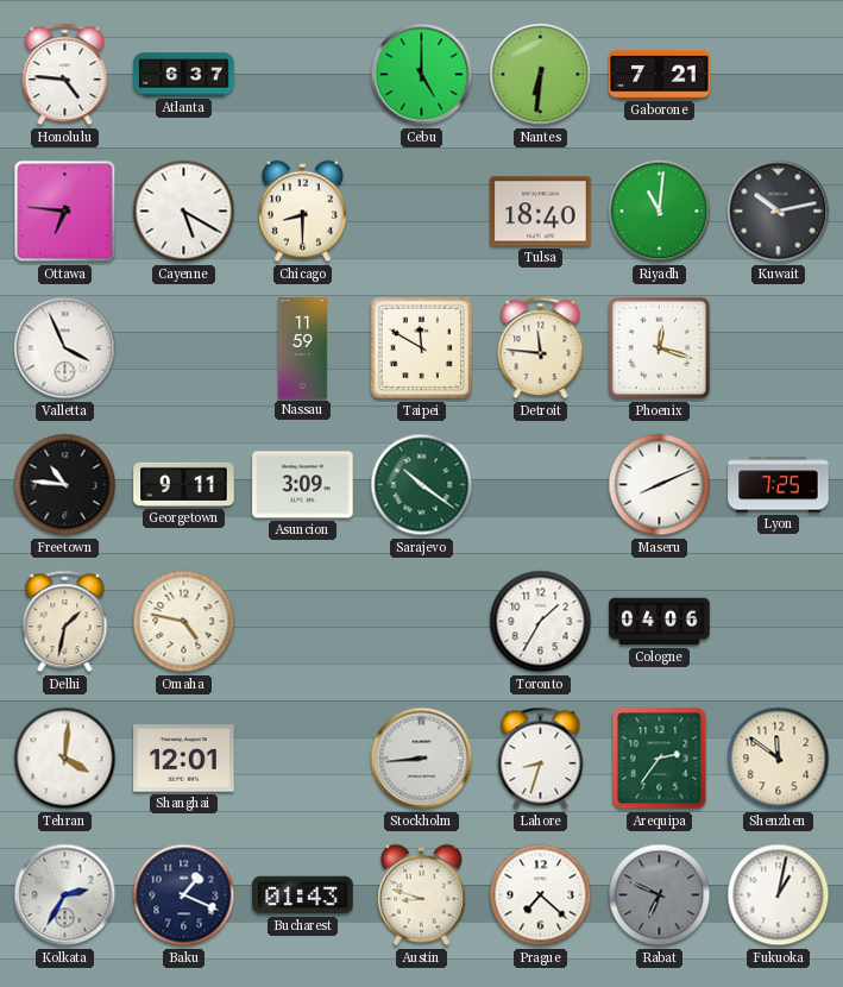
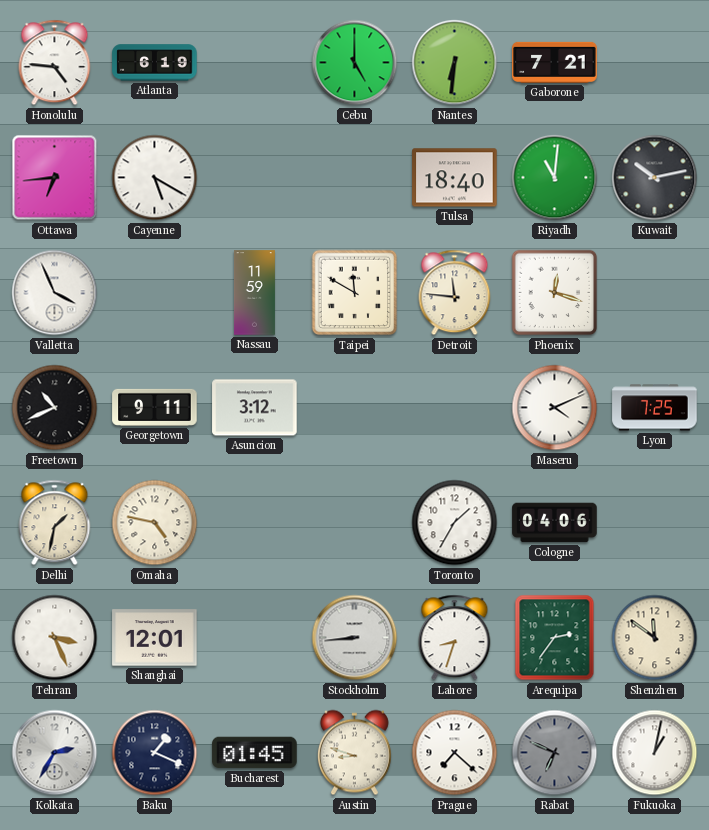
Atlanta: 6:37 -> 6:19 (155, 63)
Ottawa: 6:46 -> 6:44 (55, 178)
Chicago: 8:30 -> none (302, 212)
Freetown: 10:46 -> 10:41 (55, 408)
Asuncion: 3:09 -> 3:12 (255, 408)
Sarajevo: 10:21 -> none (422, 485)
Maseru: 8:11 -> 4:11 (555, 408)
Tehran: 4:01 -> 3:26 (55, 638)
Bucharest: 01:43 -> 01:45 (255, 753)
